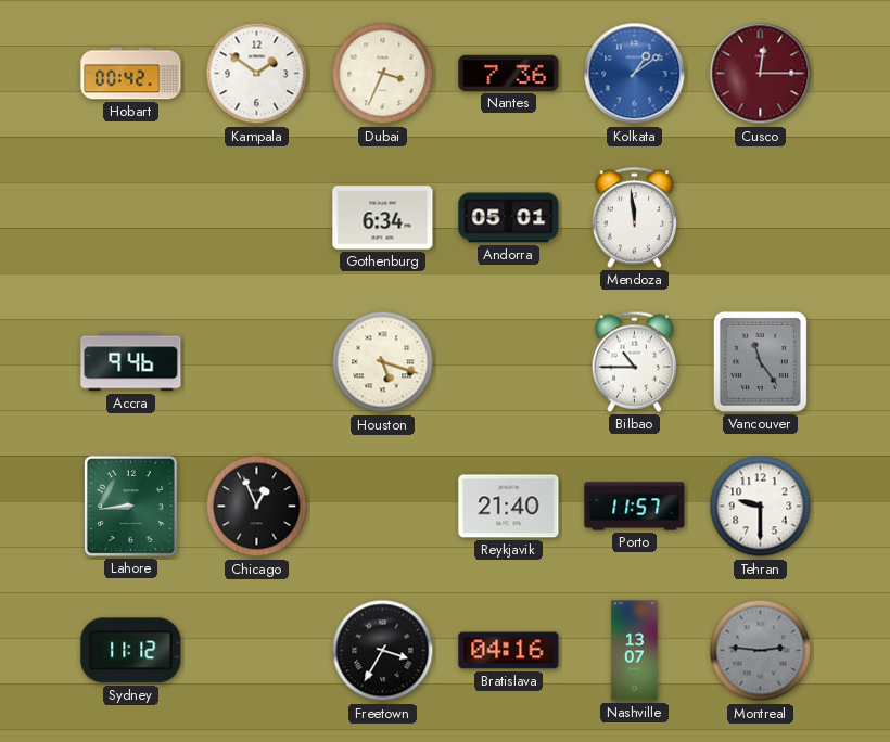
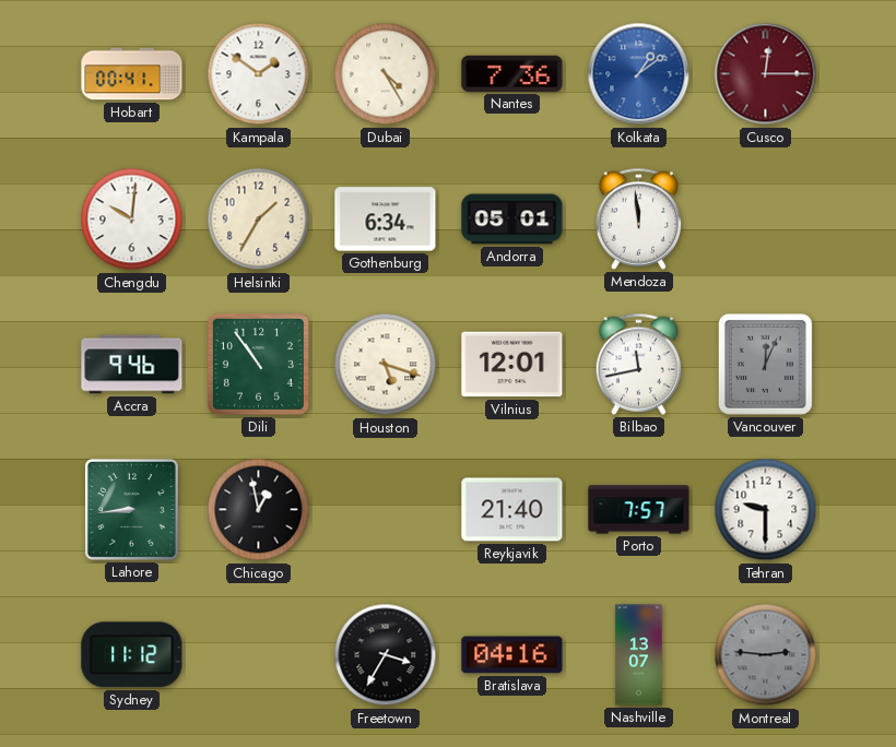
Hobart: 00:42 -> 00:41 (132, 74)
Dubai: 3:34 -> 4:25 (386, 74)
Chengdu: none -> 10:01 (132, 220)
Helsinki: none -> 1:35 (259, 220)
Dili: none -> 10:54 (258, 364)
Vilnius: none -> 12:01 (512, 365)
Bilbao: 10:45 -> 11:43 (639, 364)
Vancouver: 11:24 -> 12:04 (765, 364)
Chicago: 12:56 -> 12:58 (259, 510)
Porto: 11:57 -> 7:57 (639, 510)
